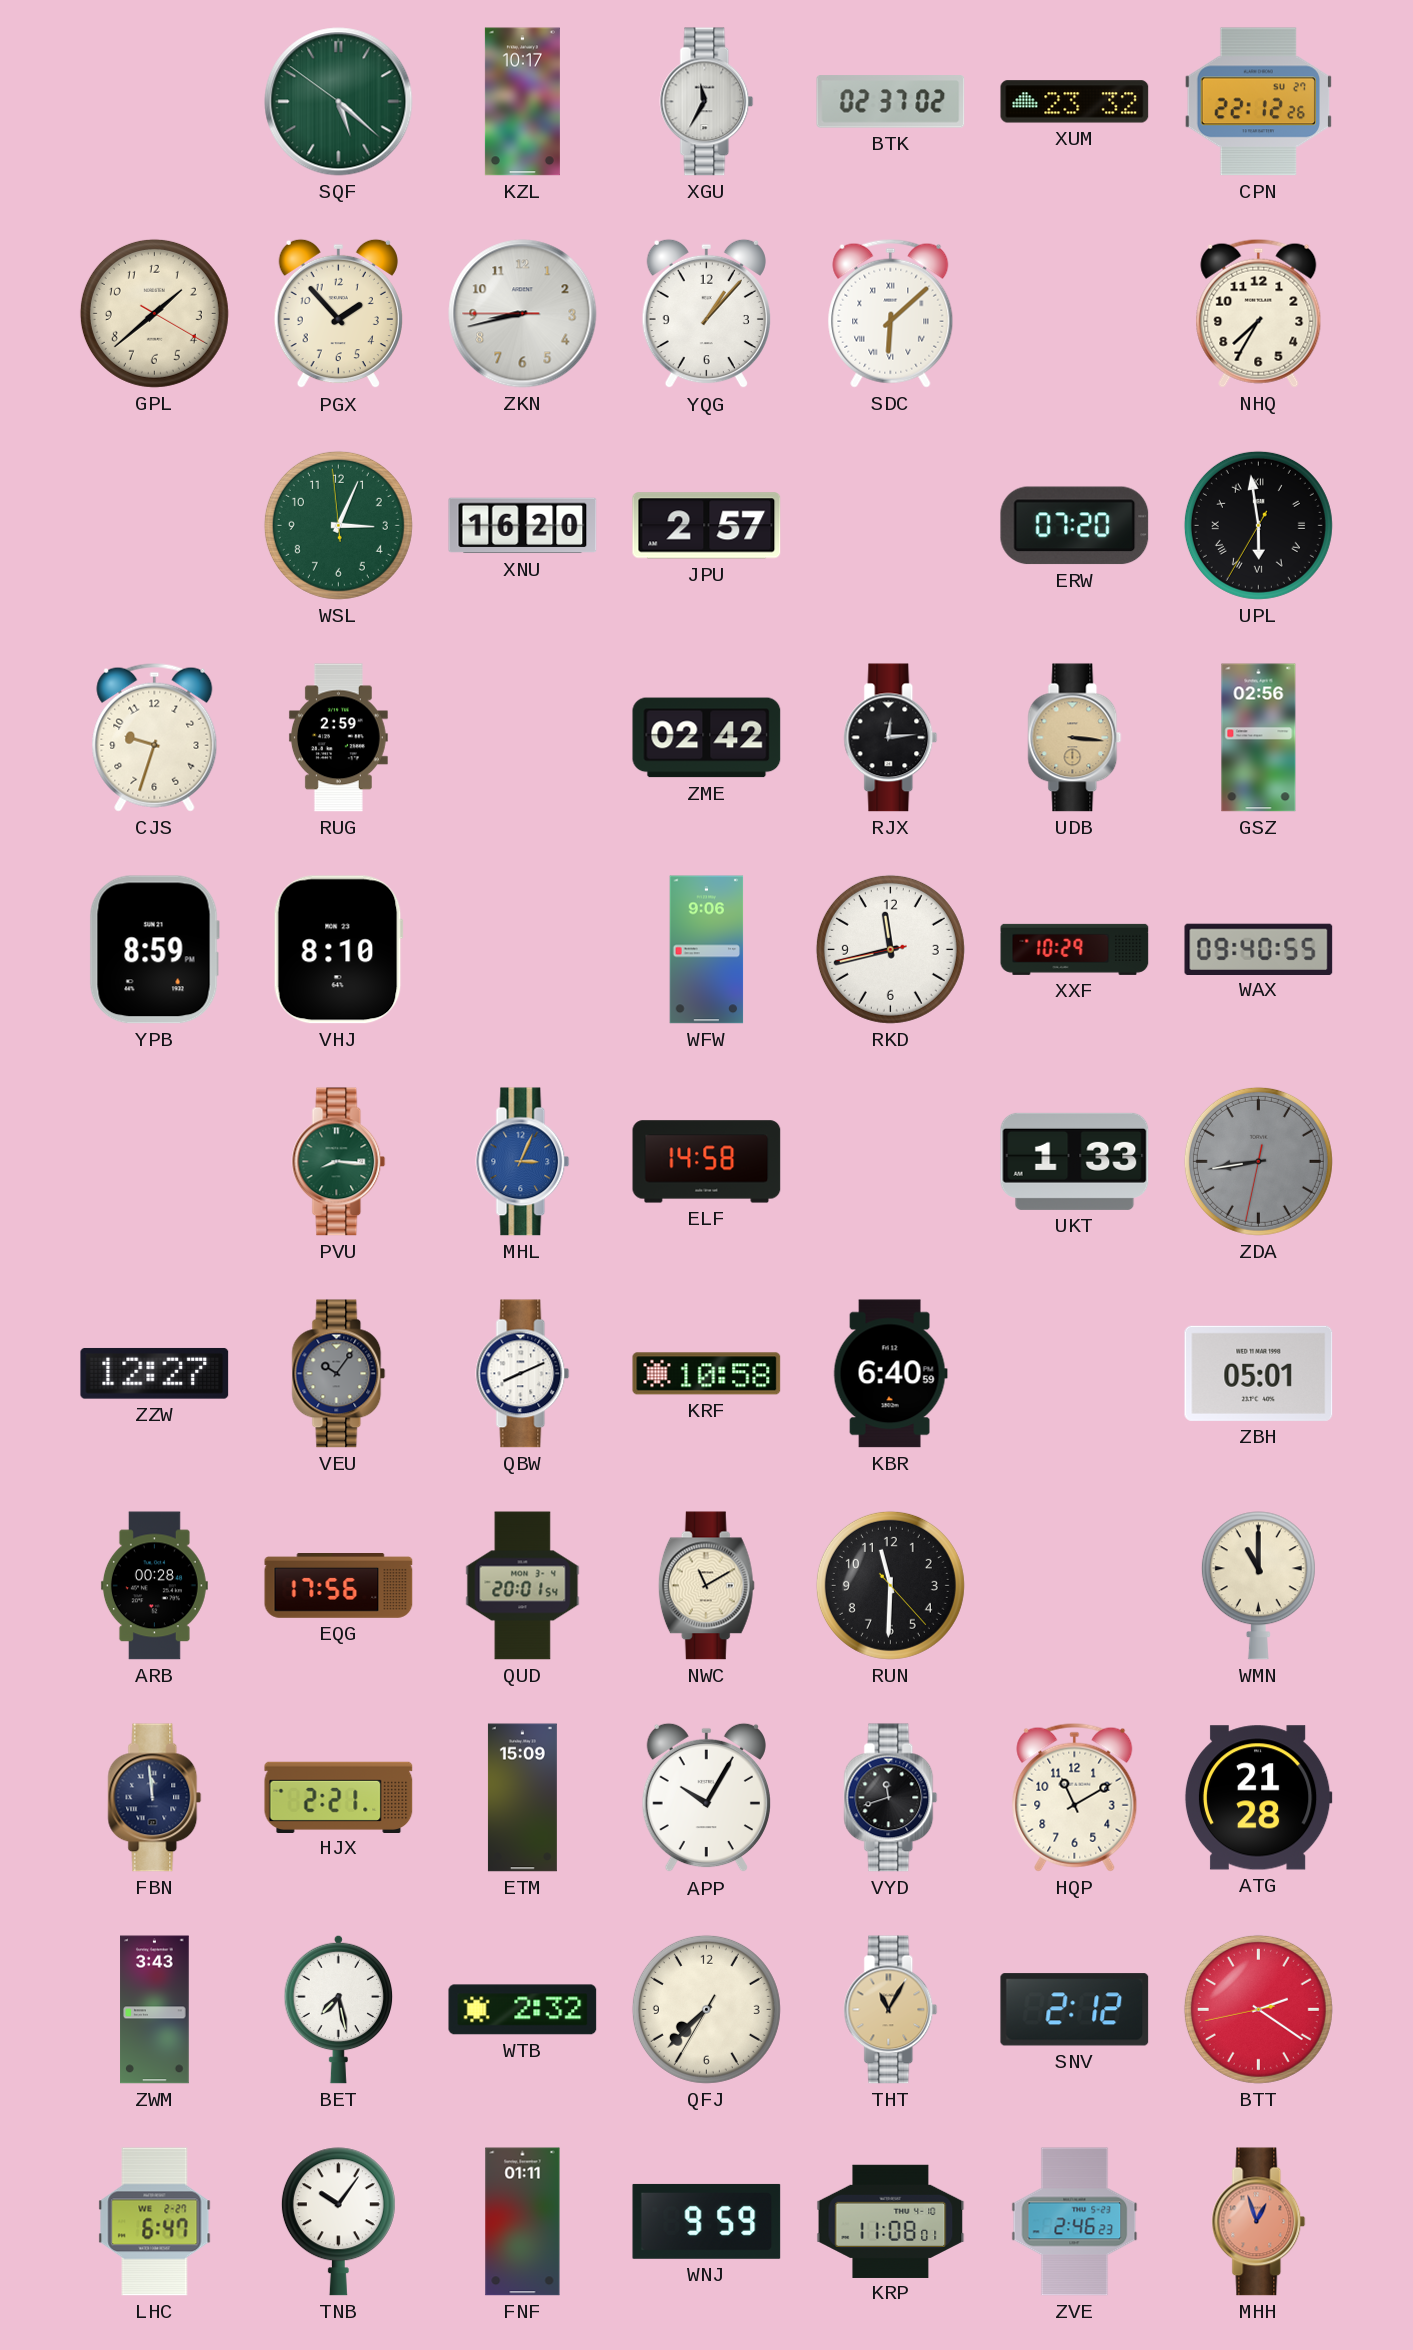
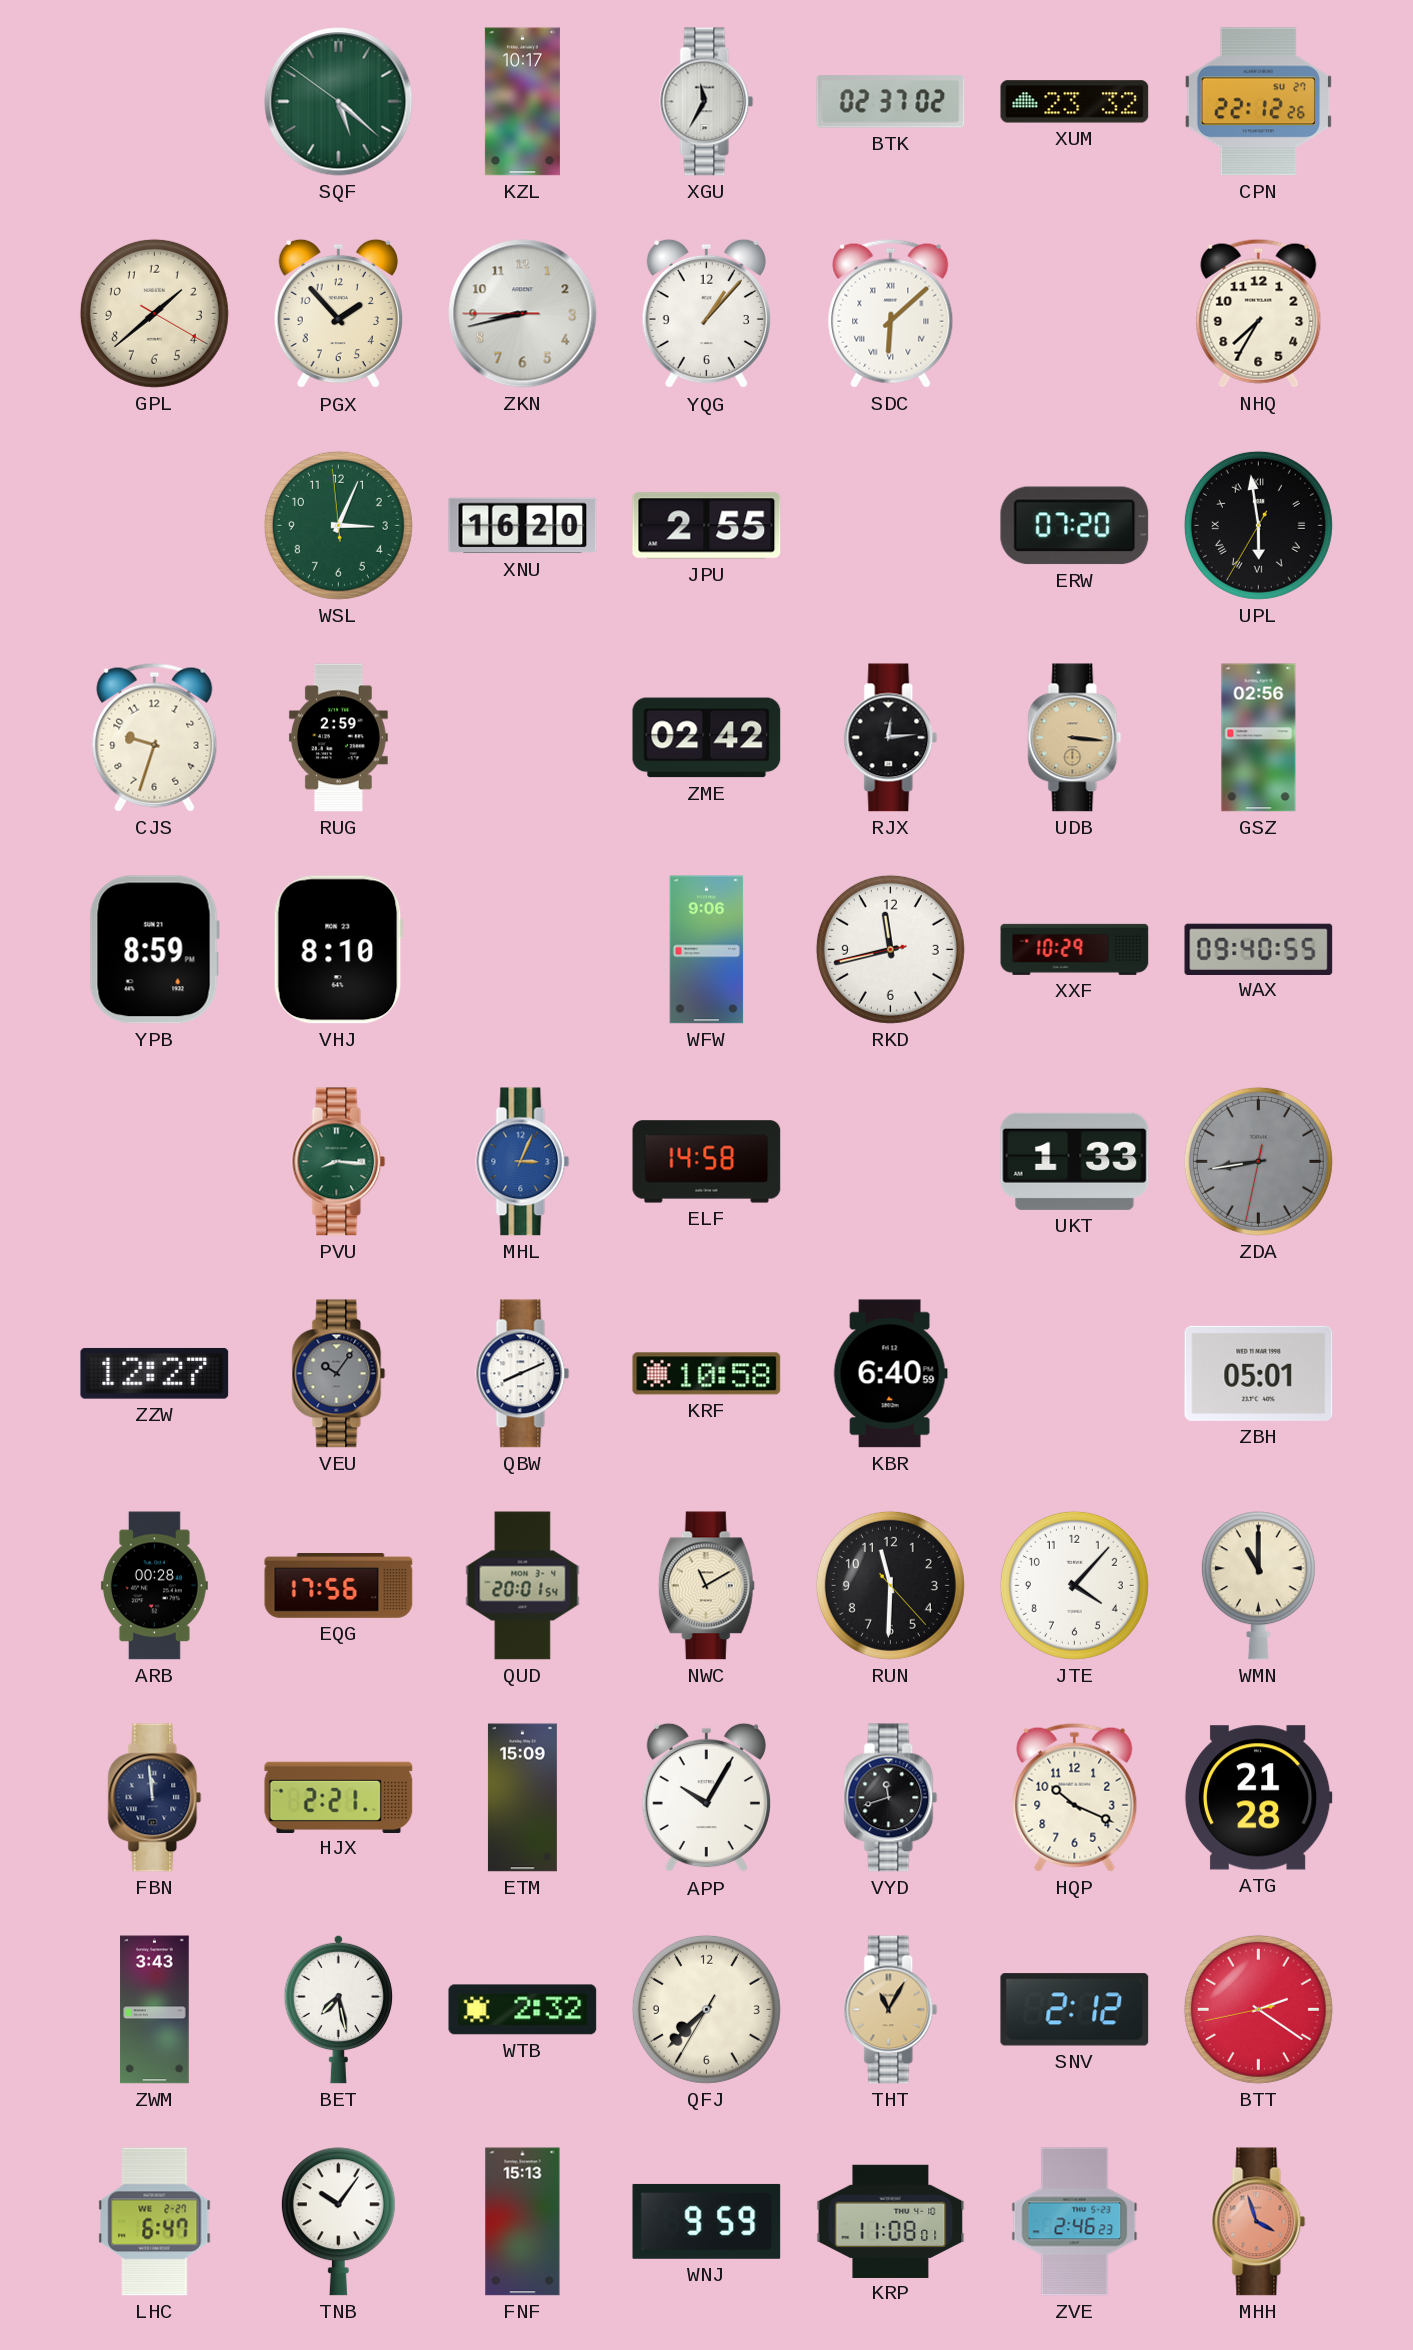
JPU: 2:57 -> 2:55 (707, 526)
JTE: none -> 4:07 (1074, 1585)
HQP: 11:10 -> 10:19 (1075, 1797)
FNF: 01:11 -> 15:13 (523, 2222)
MHH: 12:57 -> 3:57 (1259, 2222)
